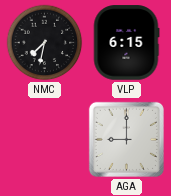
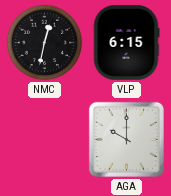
NMC: 7:32 -> 12:32 (45, 43)
AGA: 9:00 -> 10:00 (126, 139)
